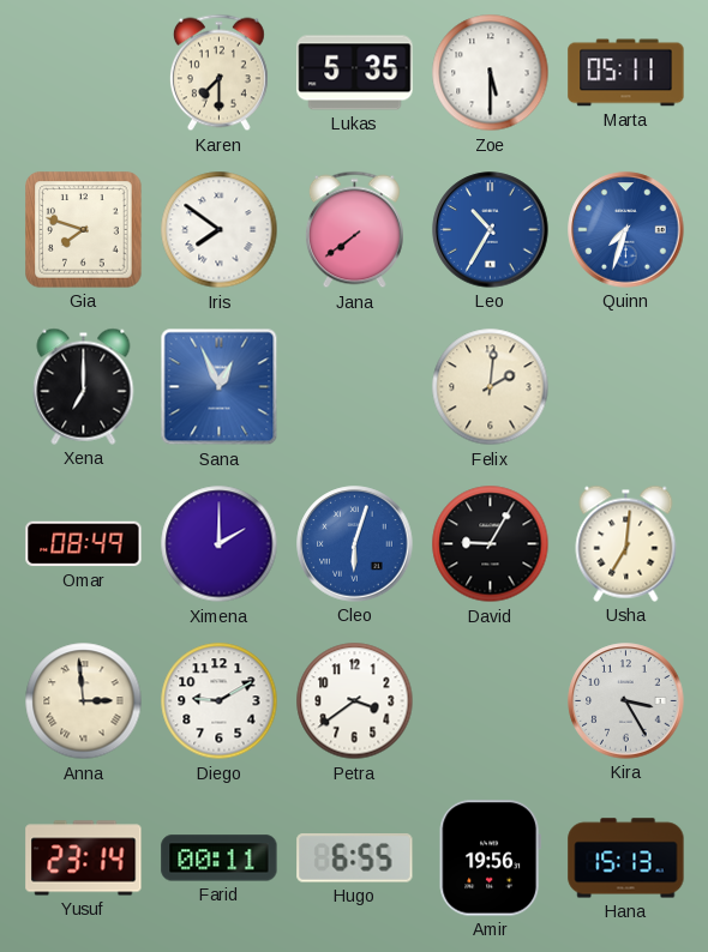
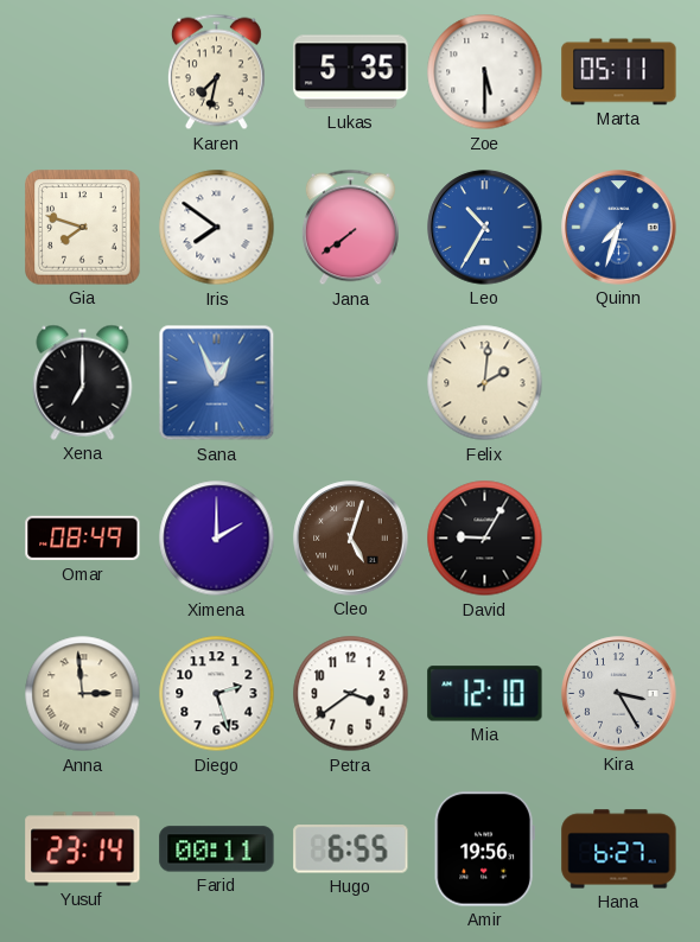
Karen: 7:30 -> 7:32 (216, 72)
Cleo: 6:03 -> 5:03 (351, 539)
Cleo dial: blue -> brown (351, 539)
Usha: 7:01 -> none (626, 543)
Diego: 9:10 -> 2:27 (217, 694)
Mia: none -> 12:10 (485, 694)
Hana: 15:13 -> 6:27 (619, 849)
